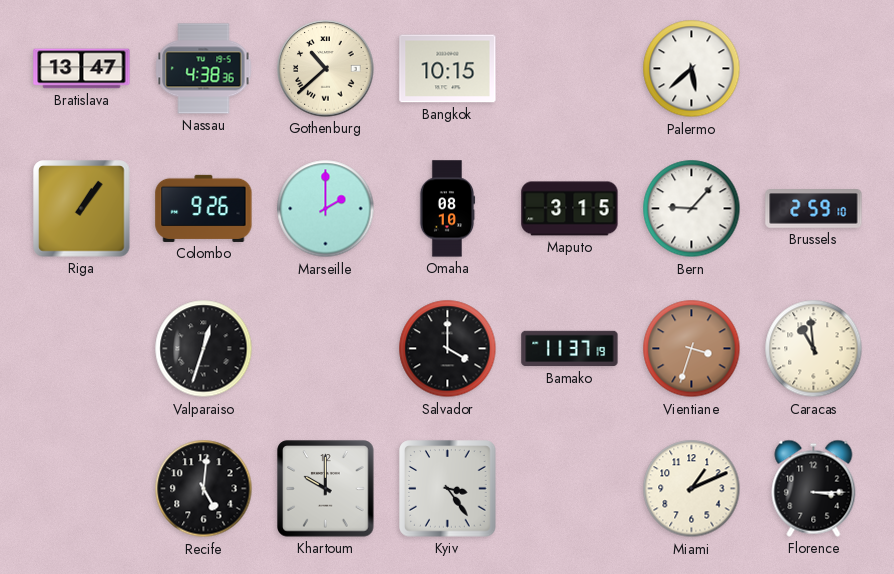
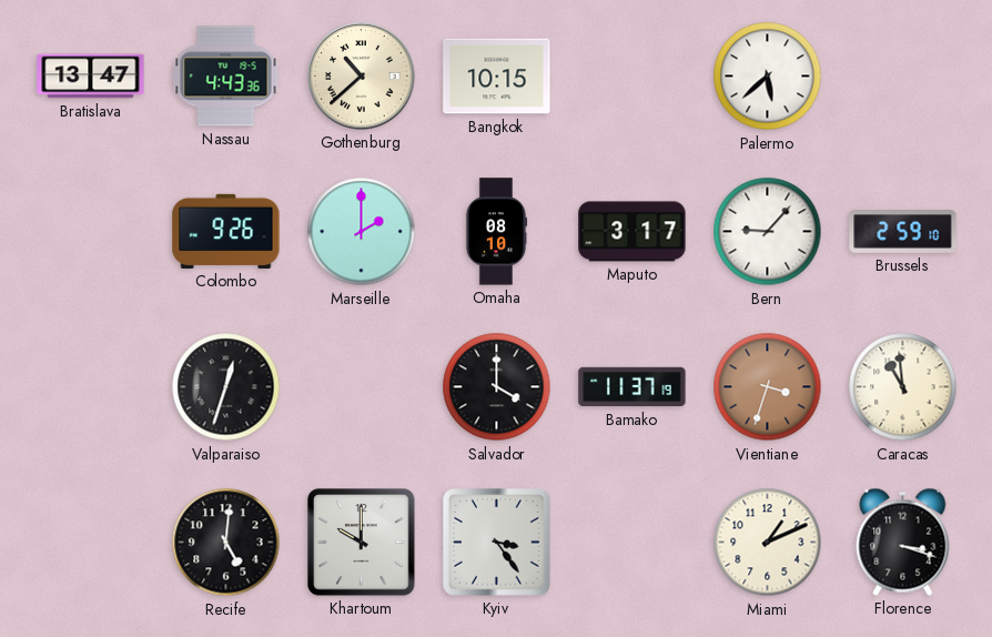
Nassau: 4:38 -> 4:43 (226, 77)
Riga: 1:06 -> none (82, 209)
Maputo: 3:15 -> 3:17 (632, 232)
Florence: 3:15 -> 3:18 (903, 542)
